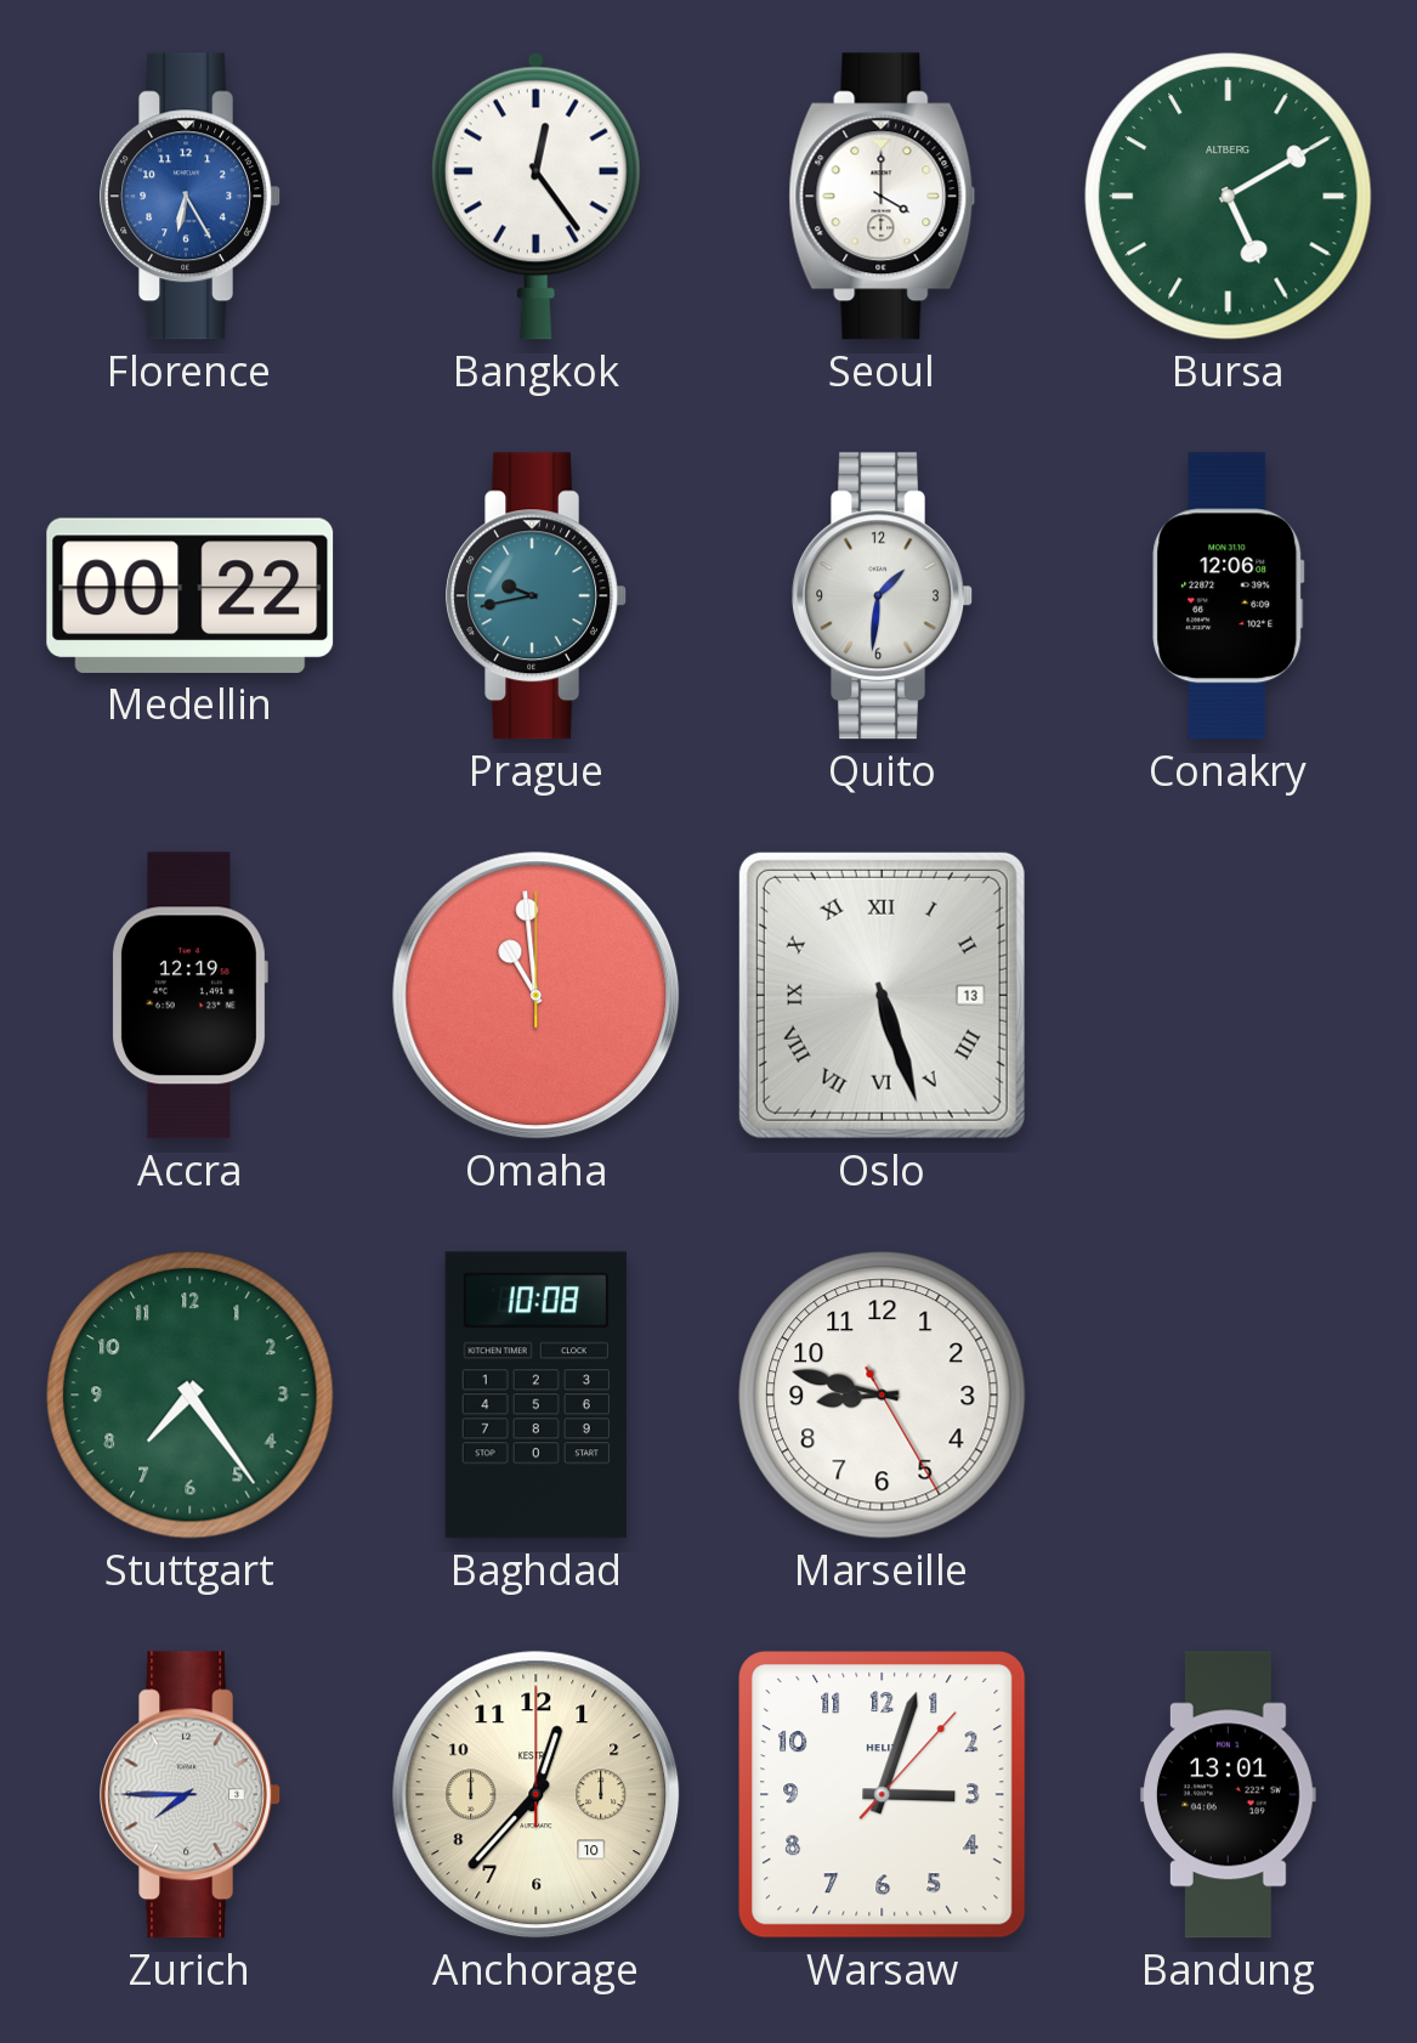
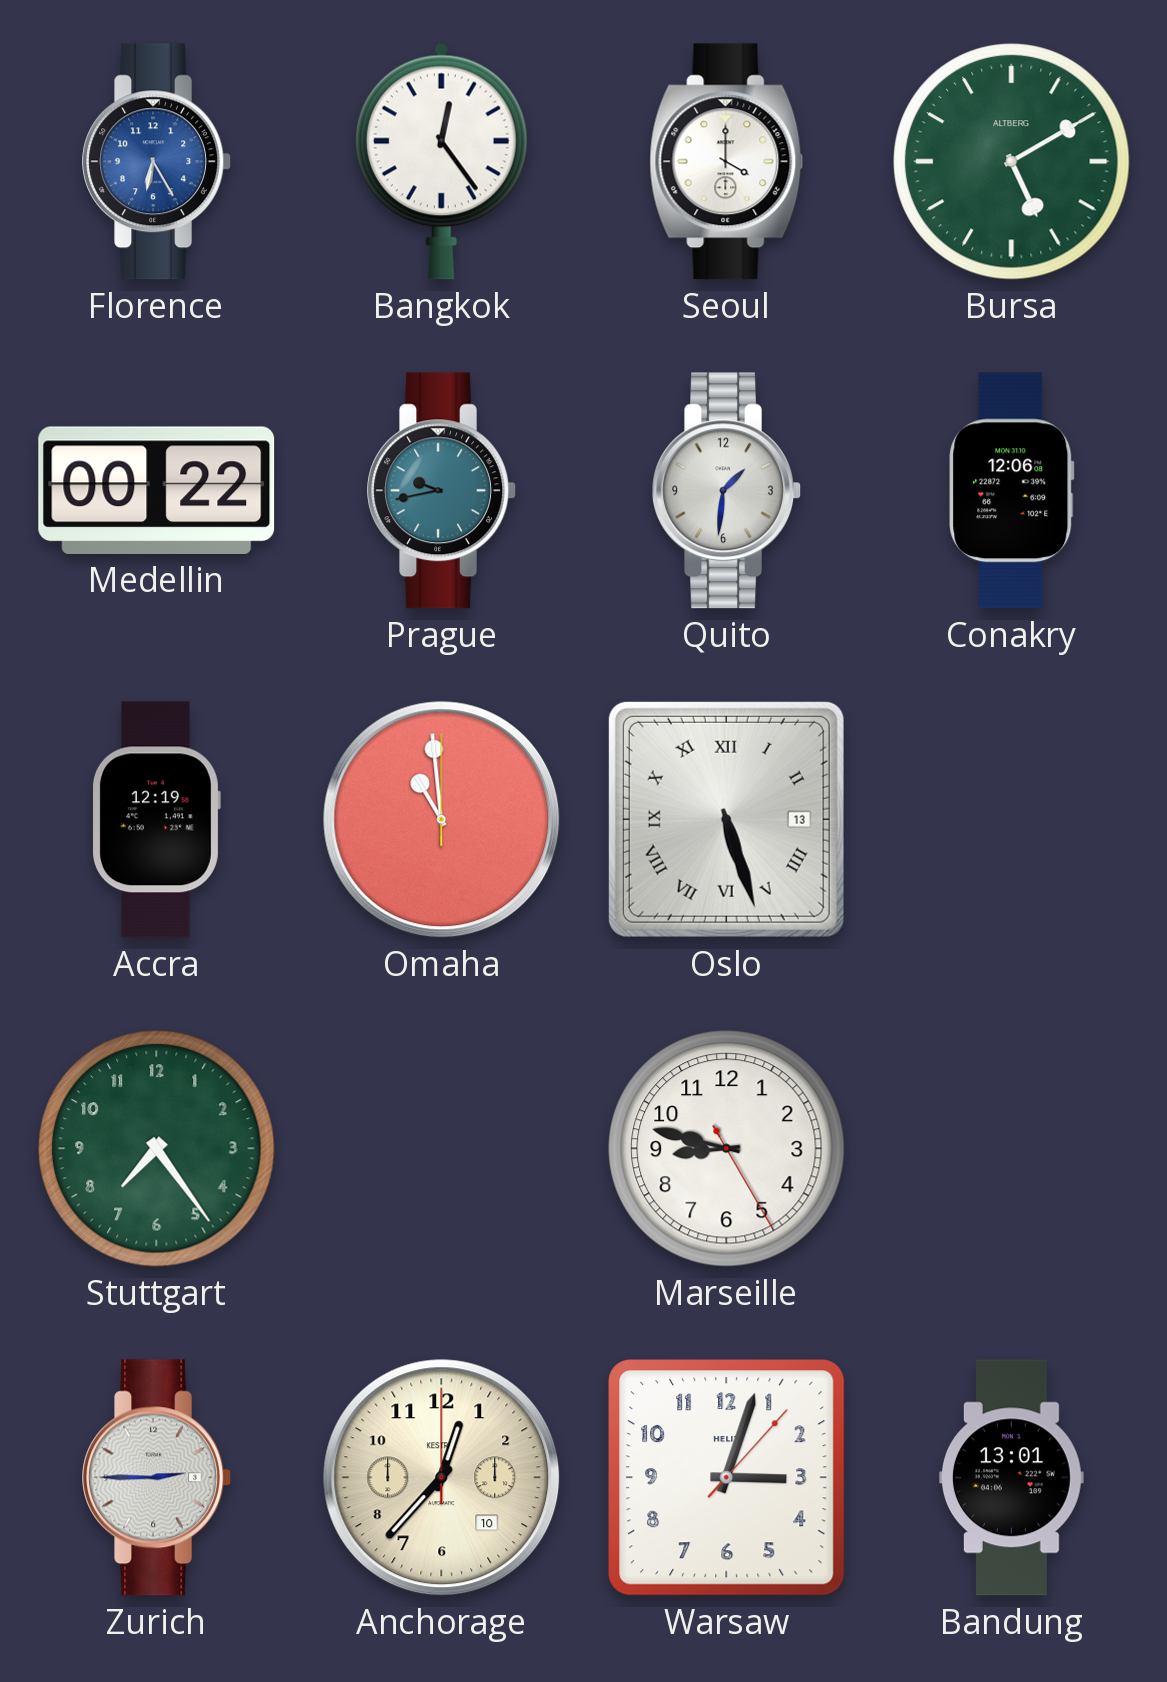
Baghdad: 10:08 -> none (535, 1396)
Zurich: 7:45 -> 2:45 (156, 1478)
